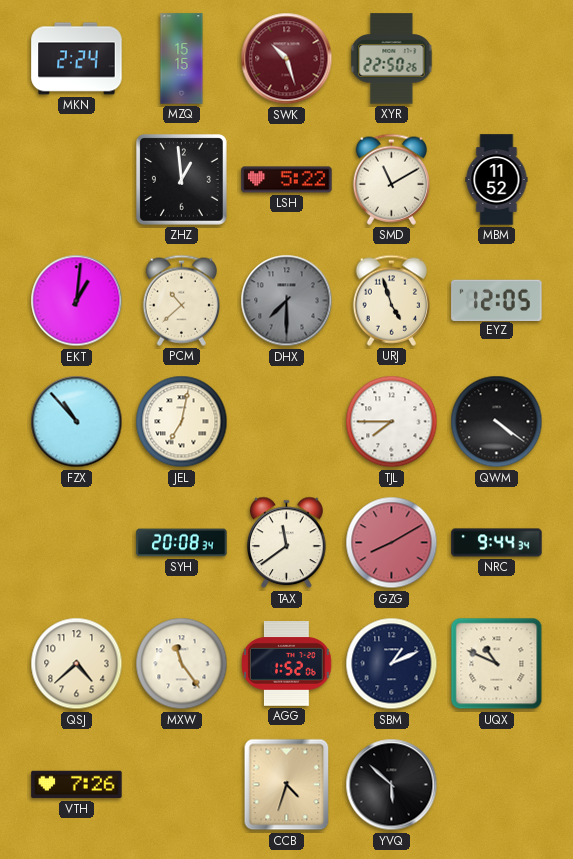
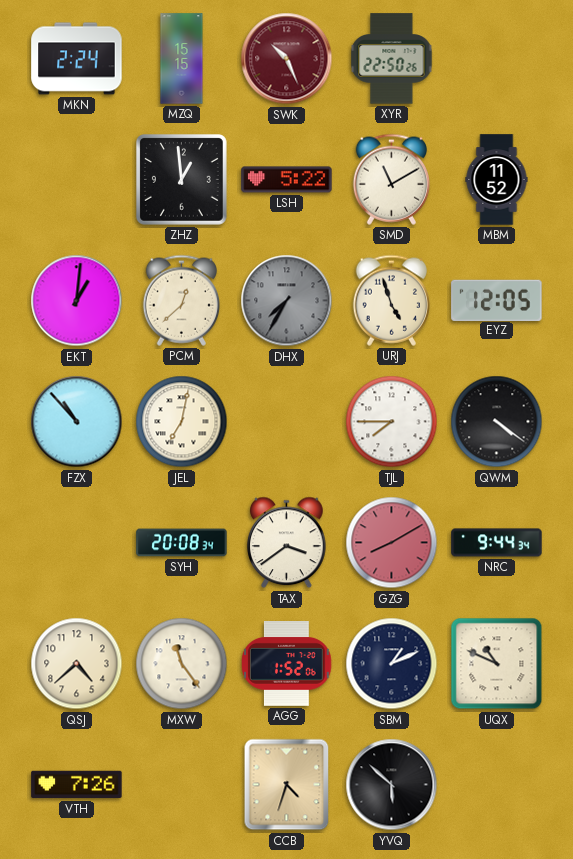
SWK: 10:27 -> 10:26 (287, 59)
PCM: 10:38 -> 12:38 (181, 300)
DHX: 7:30 -> 7:35 (287, 301)
TAX: 11:39 -> 3:39 (287, 543)
